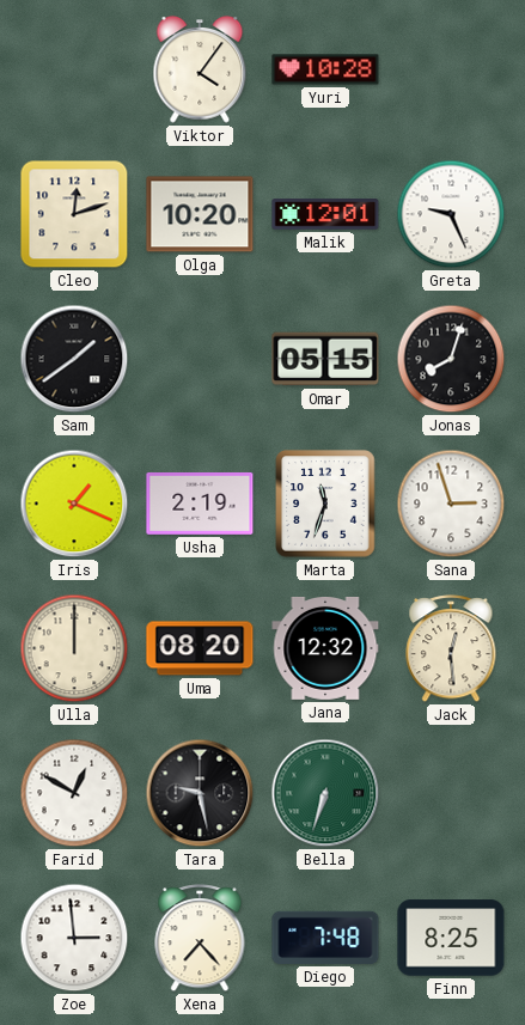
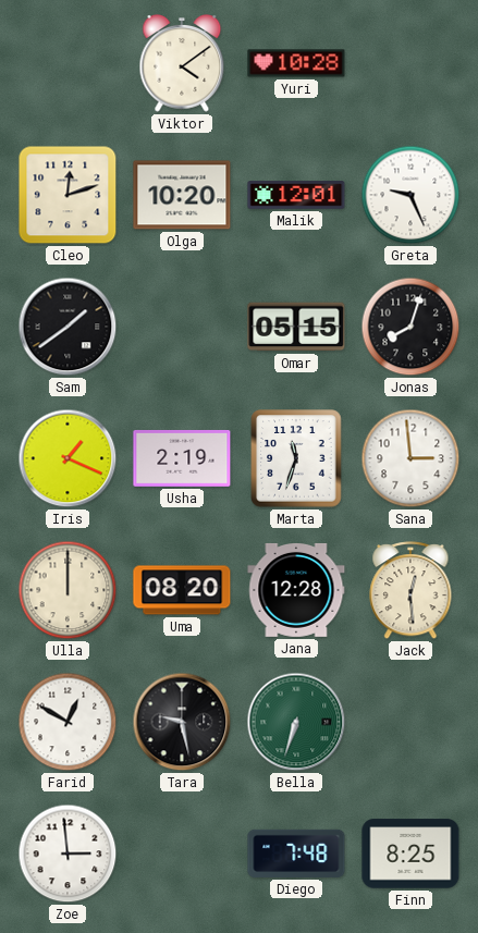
Viktor: 4:06 -> 4:09 (182, 64)
Sana: 2:57 -> 2:59 (410, 458)
Jana: 12:32 -> 12:28 (296, 590)
Xena: 7:23 -> none (200, 939)
